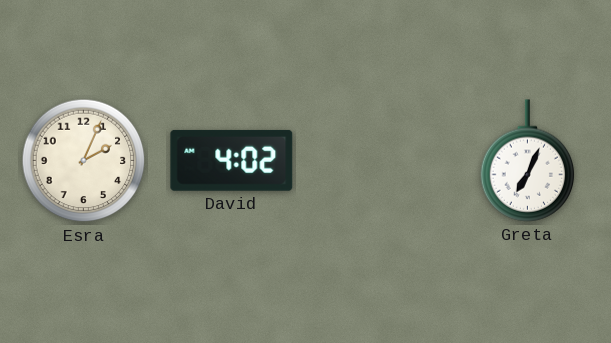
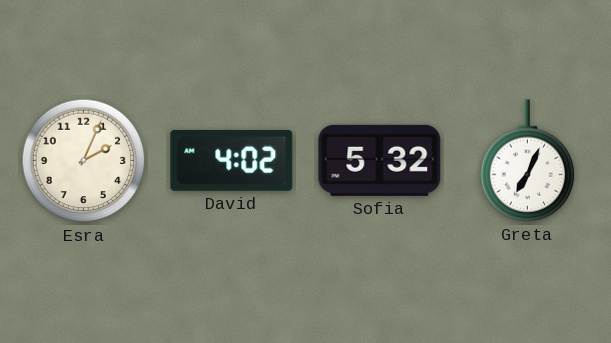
Sofia: none -> 5:32 (380, 160)
